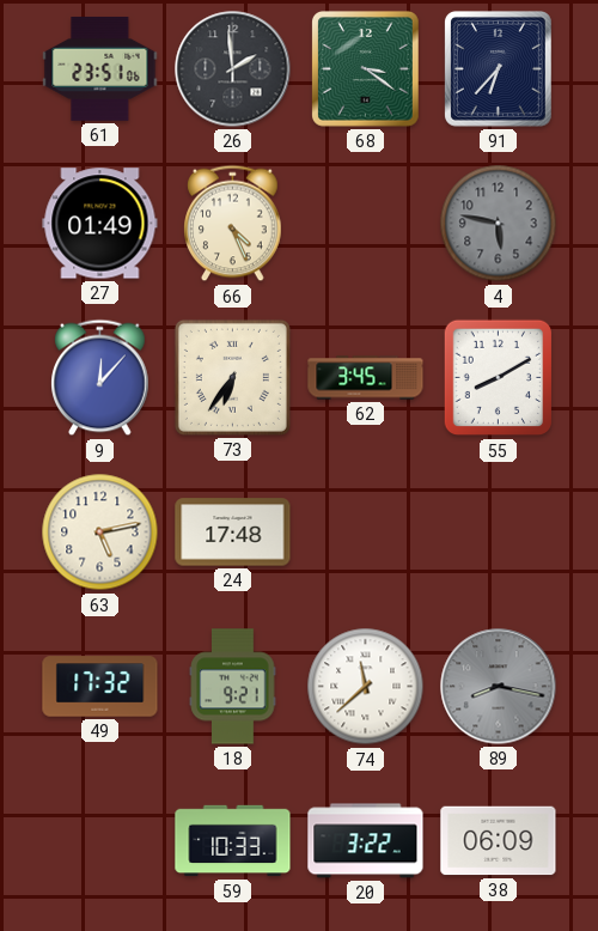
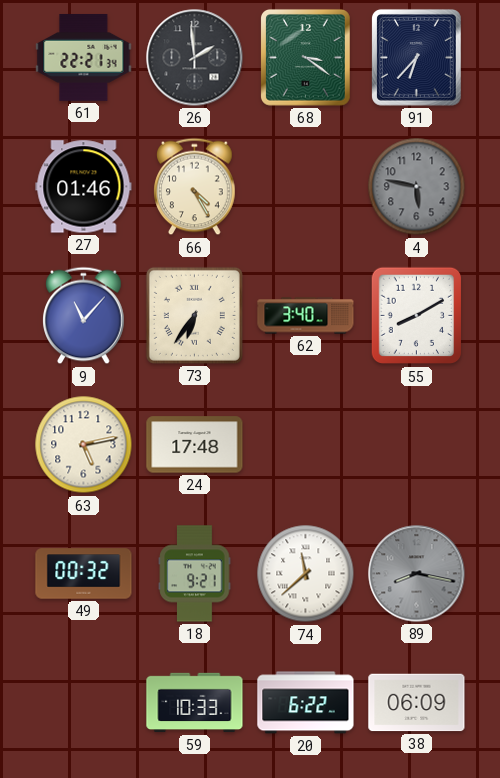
61: 23:51 -> 22:21 (84, 57)
27: 01:49 -> 01:46 (84, 187)
66: 4:26 -> 4:25 (195, 187)
9: 12:07 -> 11:07 (84, 316)
62: 3:45 -> 3:40 (306, 316)
49: 17:32 -> 00:32 (84, 574)
20: 3:22 -> 6:22 (306, 703)
